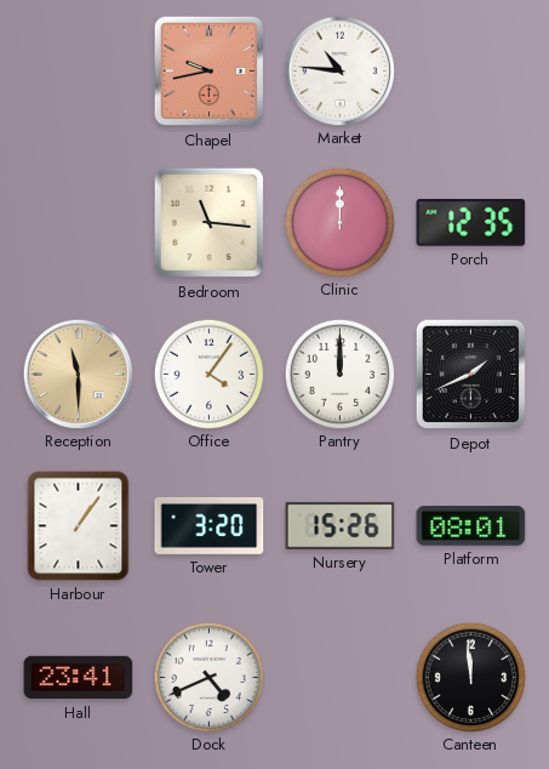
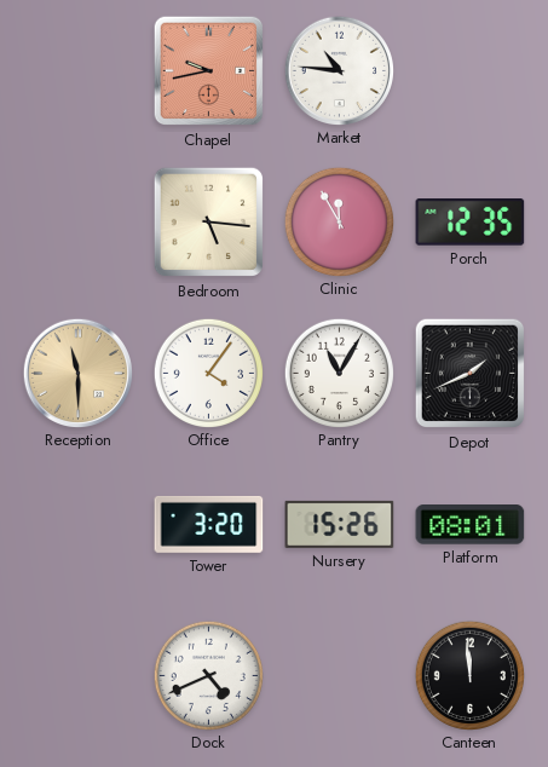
Bedroom: 11:16 -> 5:16 (209, 223)
Clinic: 12:00 -> 11:55 (339, 221)
Pantry: 12:00 -> 11:05 (339, 373)
Harbour: 1:06 -> none (79, 526)
Hall: 23:41 -> none (79, 678)
